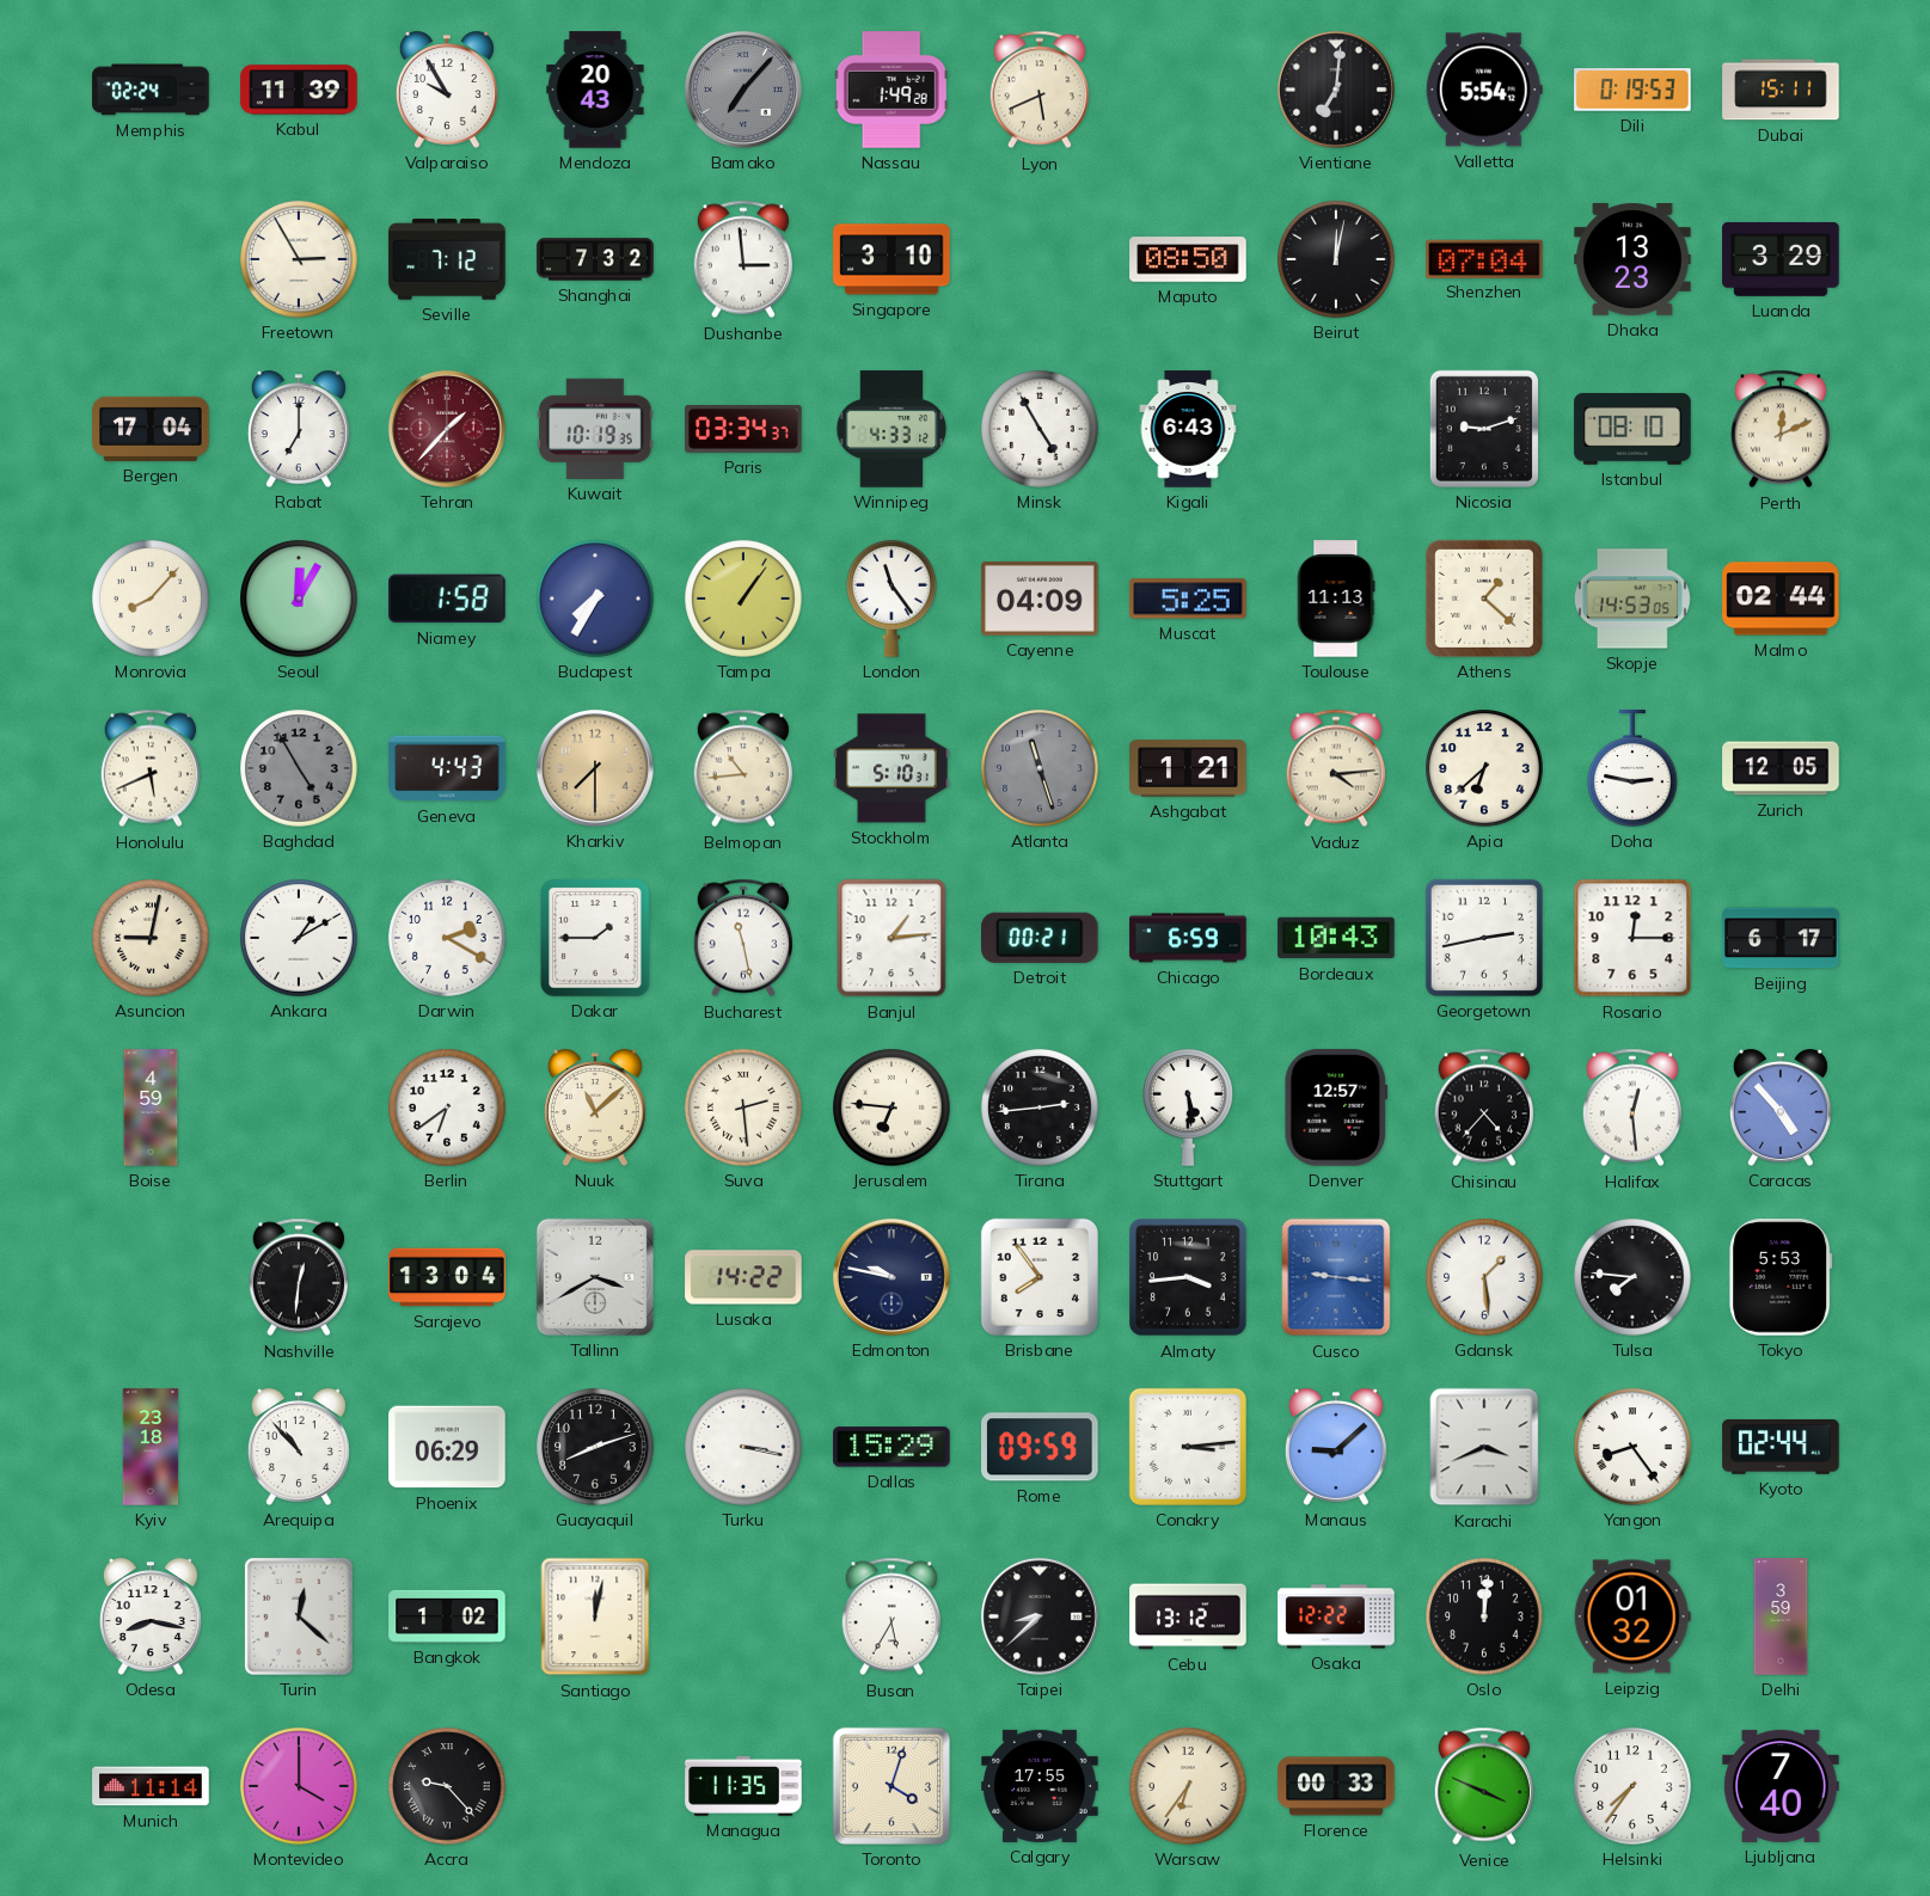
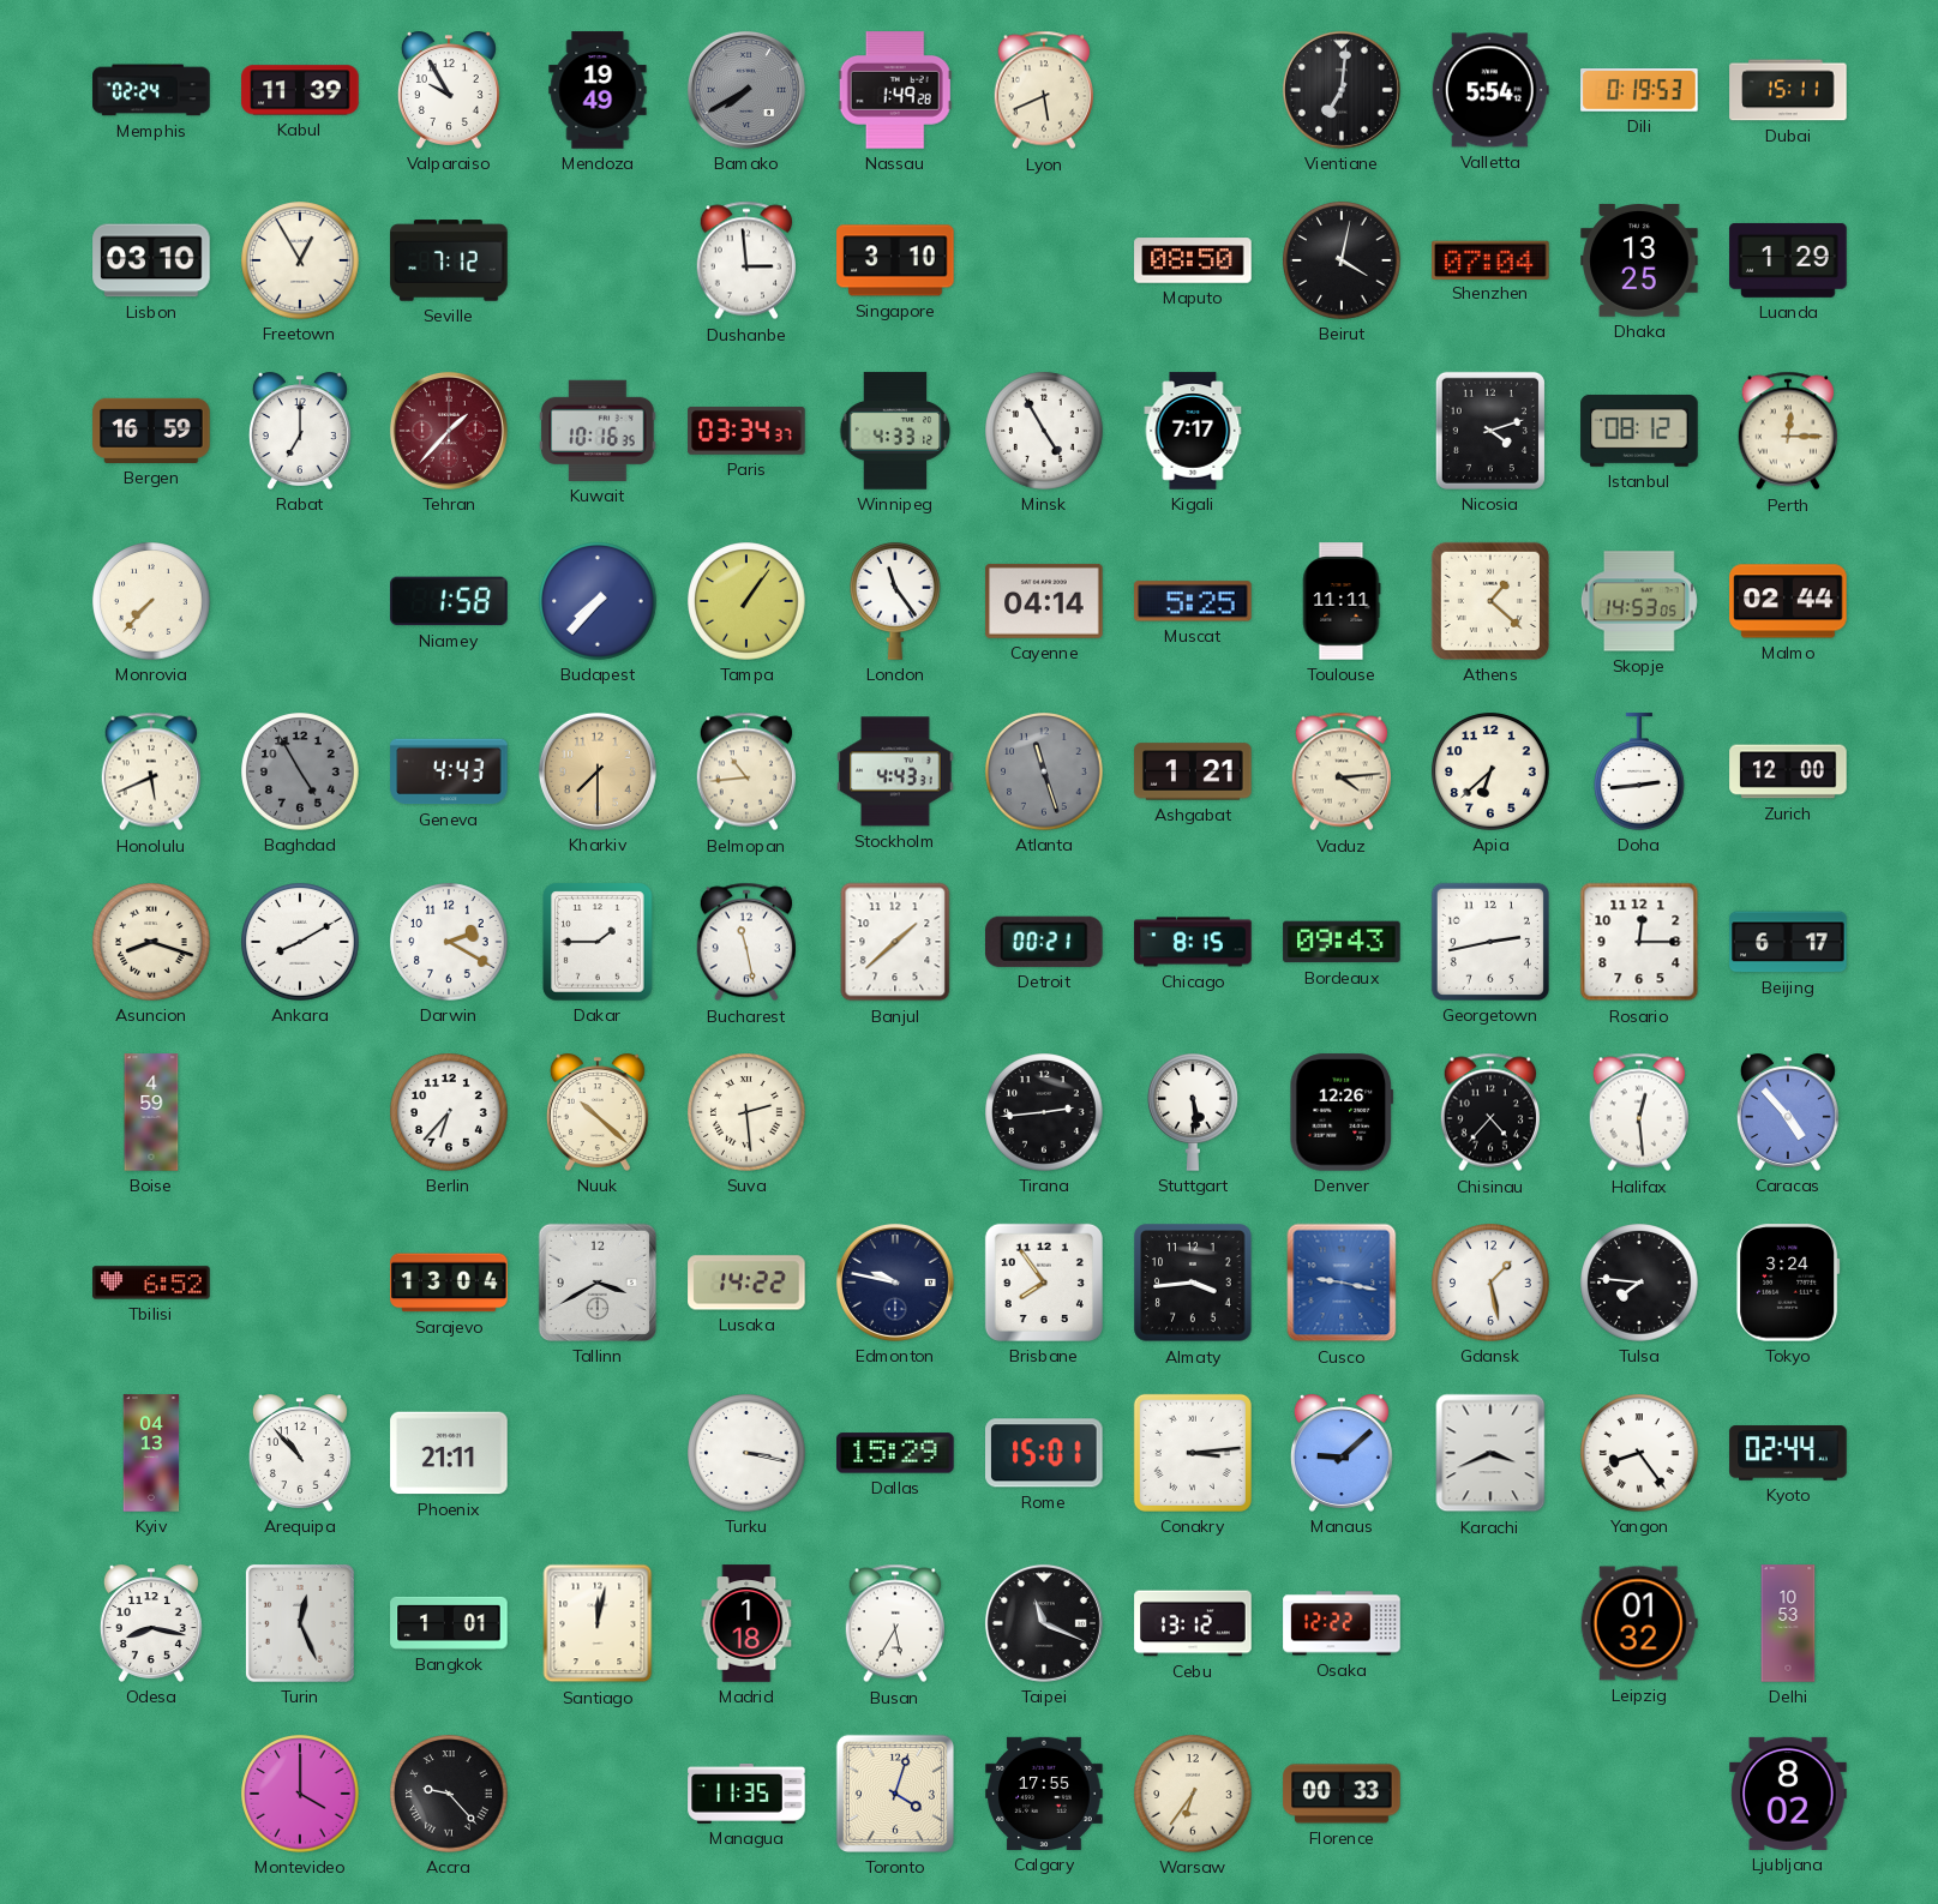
Mendoza: 20:43 -> 19:49 (598, 90)
Bamako: 7:07 -> 7:40 (746, 90)
Lisbon: none -> 03:10 (151, 260)
Freetown: 2:55 -> 12:55 (300, 260)
Shanghai: 7:32 -> none (595, 259)
Beirut: 12:02 -> 4:02 (1342, 260)
Dhaka: 13:23 -> 13:25 (1639, 262)
Luanda: 3:29 -> 1:29 (1788, 260)
Bergen: 17:04 -> 16:59 (151, 431)
Kuwait: 10:19 -> 10:16 (598, 431)
Kigali: 6:43 -> 7:17 (1193, 431)
Nicosia: 9:12 -> 4:12 (1490, 431)
Istanbul: 08:10 -> 08:12 (1639, 431)
Perth: 12:11 -> 12:15 (1787, 431)
Monrovia: 8:07 -> 7:37 (151, 601)
Seoul: 12:05 -> none (299, 599)
Budapest: 7:35 -> 7:37 (598, 601)
Cayenne: 04:09 -> 04:14 (1044, 601)
Toulouse: 11:13 -> 11:11 (1342, 601)
Stockholm: 5:10 -> 4:43 (895, 771)
Doha: 2:47 -> 2:44 (1640, 771)
Zurich: 12:05 -> 12:00 (1788, 771)
Asuncion: 9:02 -> 8:18 (151, 942)
Ankara: 1:10 -> 8:10 (300, 942)
Banjul: 1:14 -> 1:38 (895, 942)
Chicago: 6:59 -> 8:15 (1193, 942)
Bordeaux: 10:43 -> 09:43 (1342, 942)
Berlin: 6:39 -> 6:37 (449, 1112)
Nuuk: 11:08 -> 10:22 (598, 1112)
Jerusalem: 6:46 -> none (892, 1107)
Denver: 12:57 -> 12:26 (1342, 1112)
Tbilisi: none -> 6:52 (151, 1283)
Nashville: 12:31 -> none (298, 1277)
Cusco: 9:16 -> 9:17 (1342, 1283)
Gdansk: 1:29 -> 1:28 (1490, 1283)
Tokyo: 5:53 -> 3:24 (1788, 1283)
Kyiv: 23:18 -> 04:13 (151, 1453)
Phoenix: 06:29 -> 21:11 (449, 1453)
Guayaquil: 8:12 -> none (595, 1447)
Rome: 09:59 -> 15:01 (1045, 1453)
Turin: 12:22 -> 12:26 (300, 1623)
Bangkok: 1:02 -> 1:01 (449, 1623)
Madrid: none -> 1:18 (746, 1623)
Taipei: 8:38 -> 11:19 (1044, 1623)
Oslo: 12:01 -> none (1484, 1616)
Delhi: 3:59 -> 10:53 (1788, 1623)
Munich: 11:14 -> none (151, 1786)
Venice: 3:49 -> none (1483, 1786)
Helsinki: 7:36 -> none (1632, 1786)
Ljubljana: 7:40 -> 8:02 (1788, 1794)
